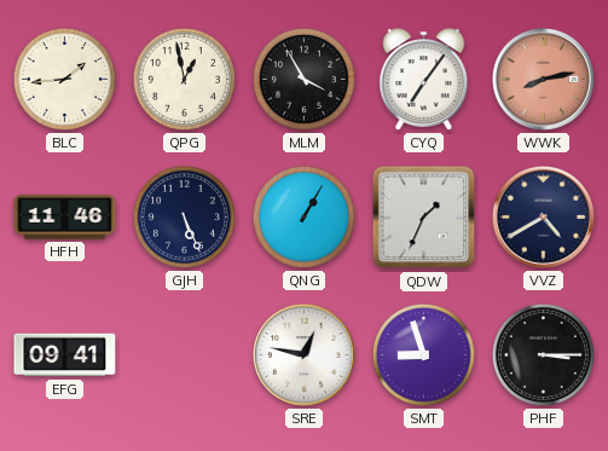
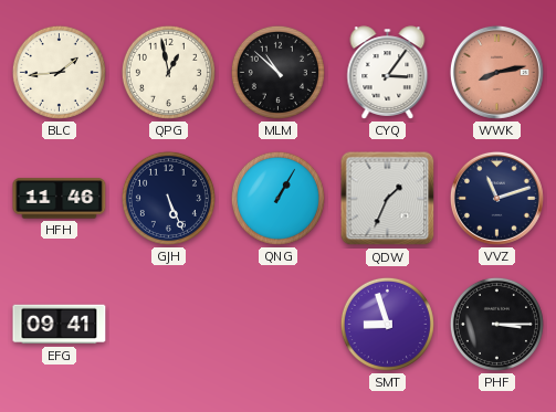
MLM: 3:55 -> 10:52 (277, 72)
CYQ: 7:06 -> 3:06 (388, 73)
VVZ: 4:40 -> 11:12 (496, 198)
SRE: 12:47 -> none (303, 354)
